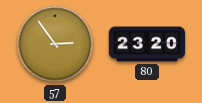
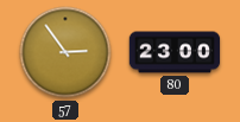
80: 23:20 -> 23:00 (175, 52)
